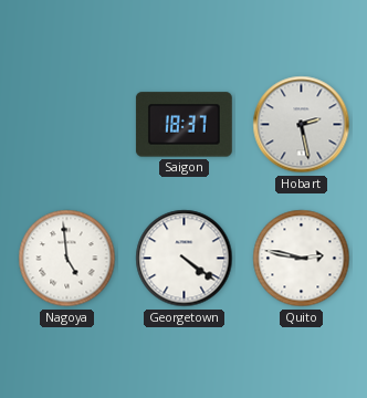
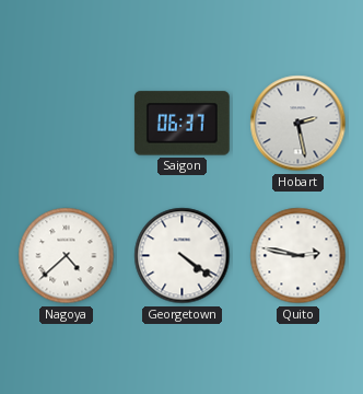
Saigon: 18:37 -> 06:37 (181, 124)
Nagoya: 4:59 -> 4:38 (67, 256)
